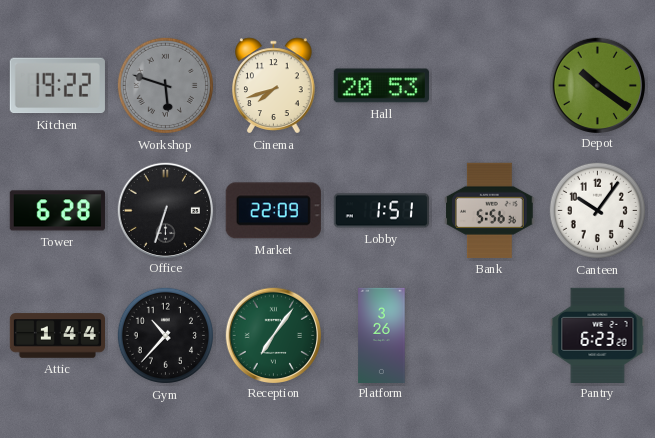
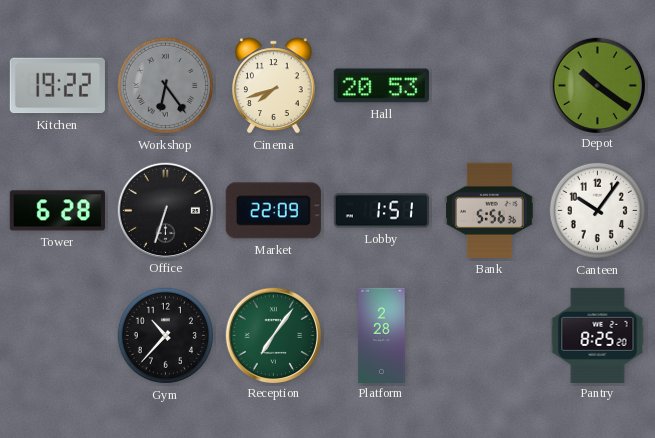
Workshop: 5:48 -> 6:24 (165, 85)
Attic: 1:44 -> none (57, 336)
Platform: 3:26 -> 2:28 (382, 335)
Pantry: 6:23 -> 8:25 (598, 335)
